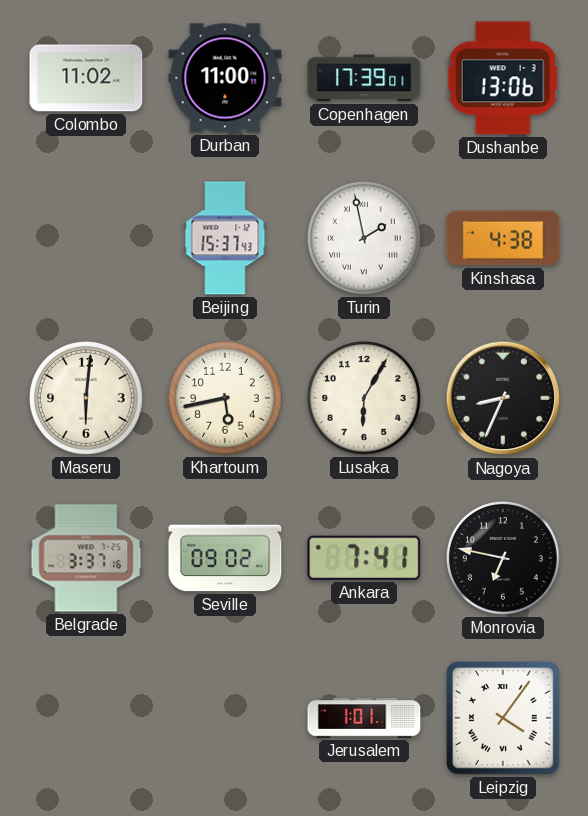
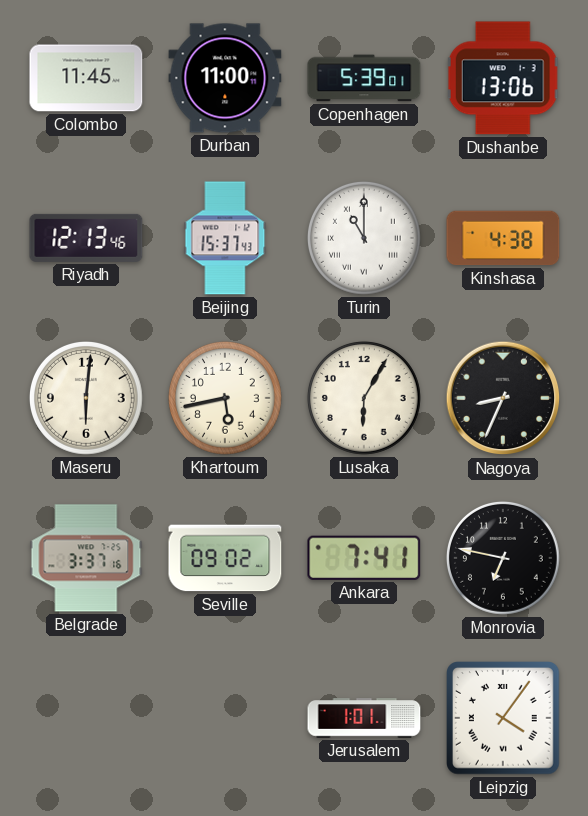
Colombo: 11:02 -> 11:45 (86, 78)
Copenhagen: 17:39 -> 5:39 (364, 78)
Riyadh: none -> 12:13 (86, 238)
Turin: 1:58 -> 11:00 (364, 238)
